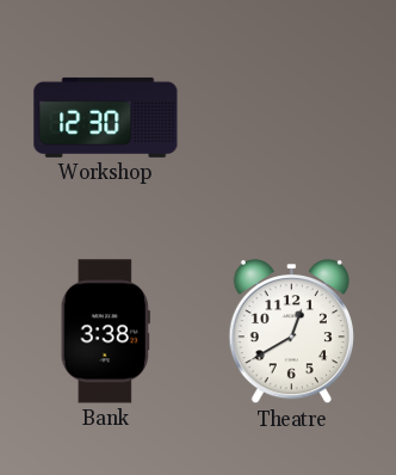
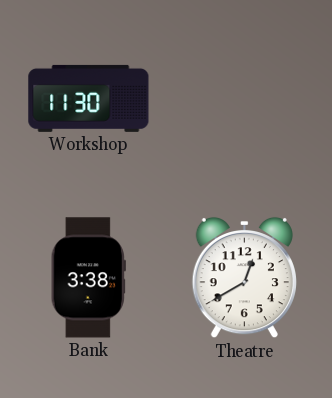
Workshop: 12:30 -> 11:30 (89, 98)
